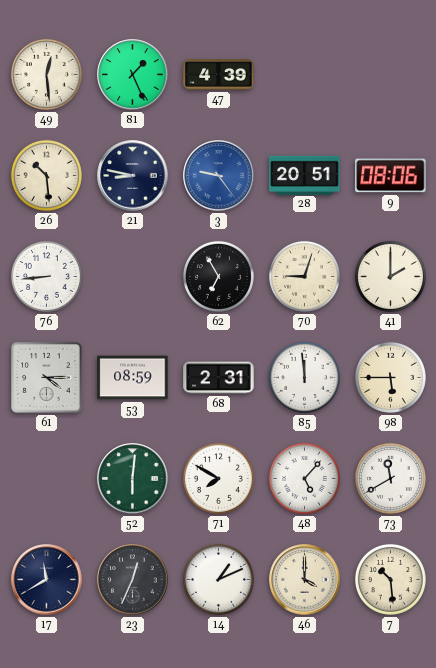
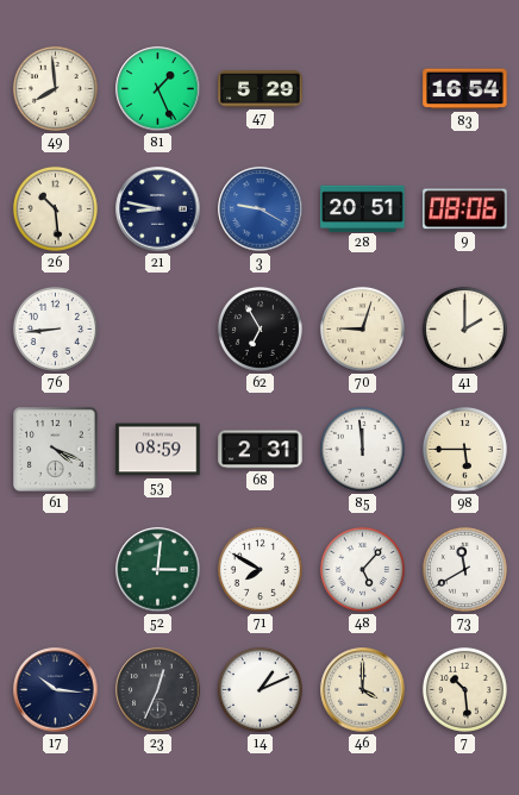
49: 12:29 -> 7:59 (55, 88)
47: 4:39 -> 5:29 (261, 89)
83: none -> 16:54 (465, 89)
3: 9:24 -> 9:20 (261, 209)
61: 4:15 -> 4:19 (56, 450)
52: 6:01 -> 3:01 (158, 570)
17: 11:40 -> 10:16 (56, 690)
